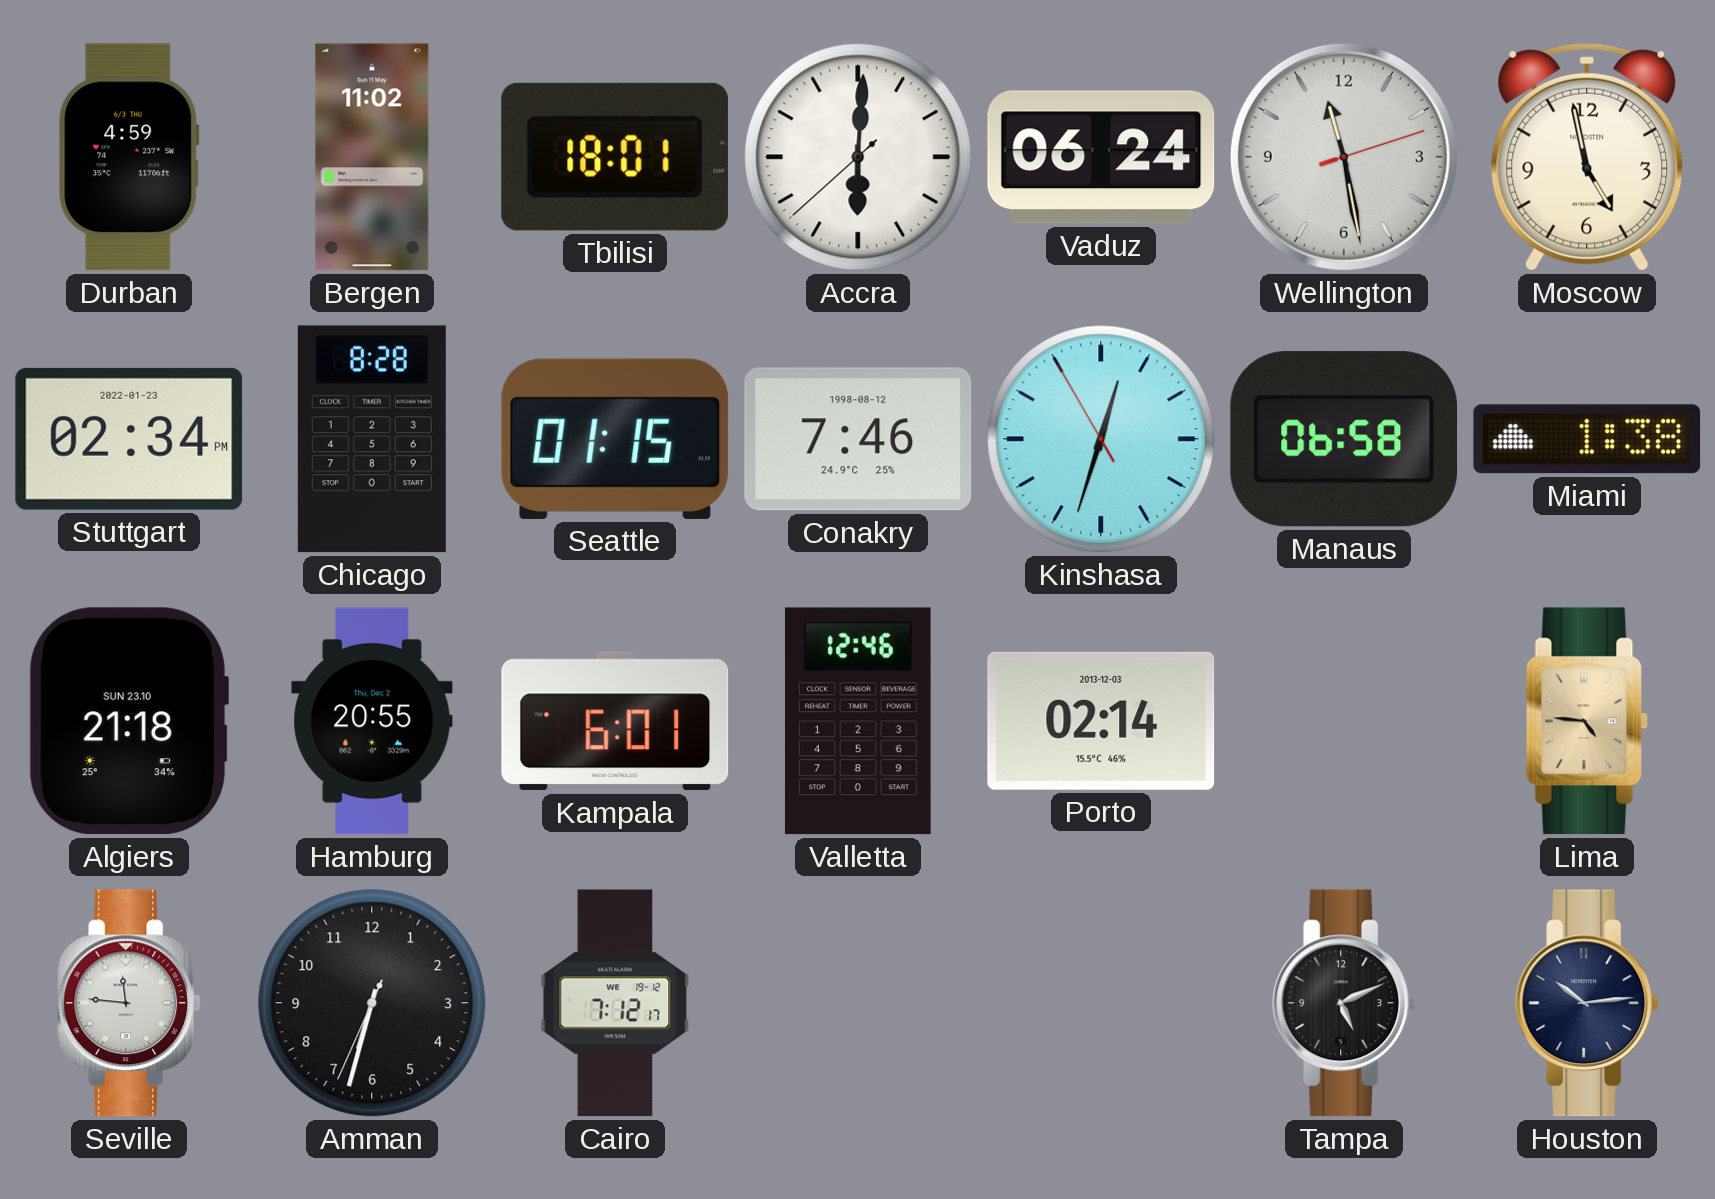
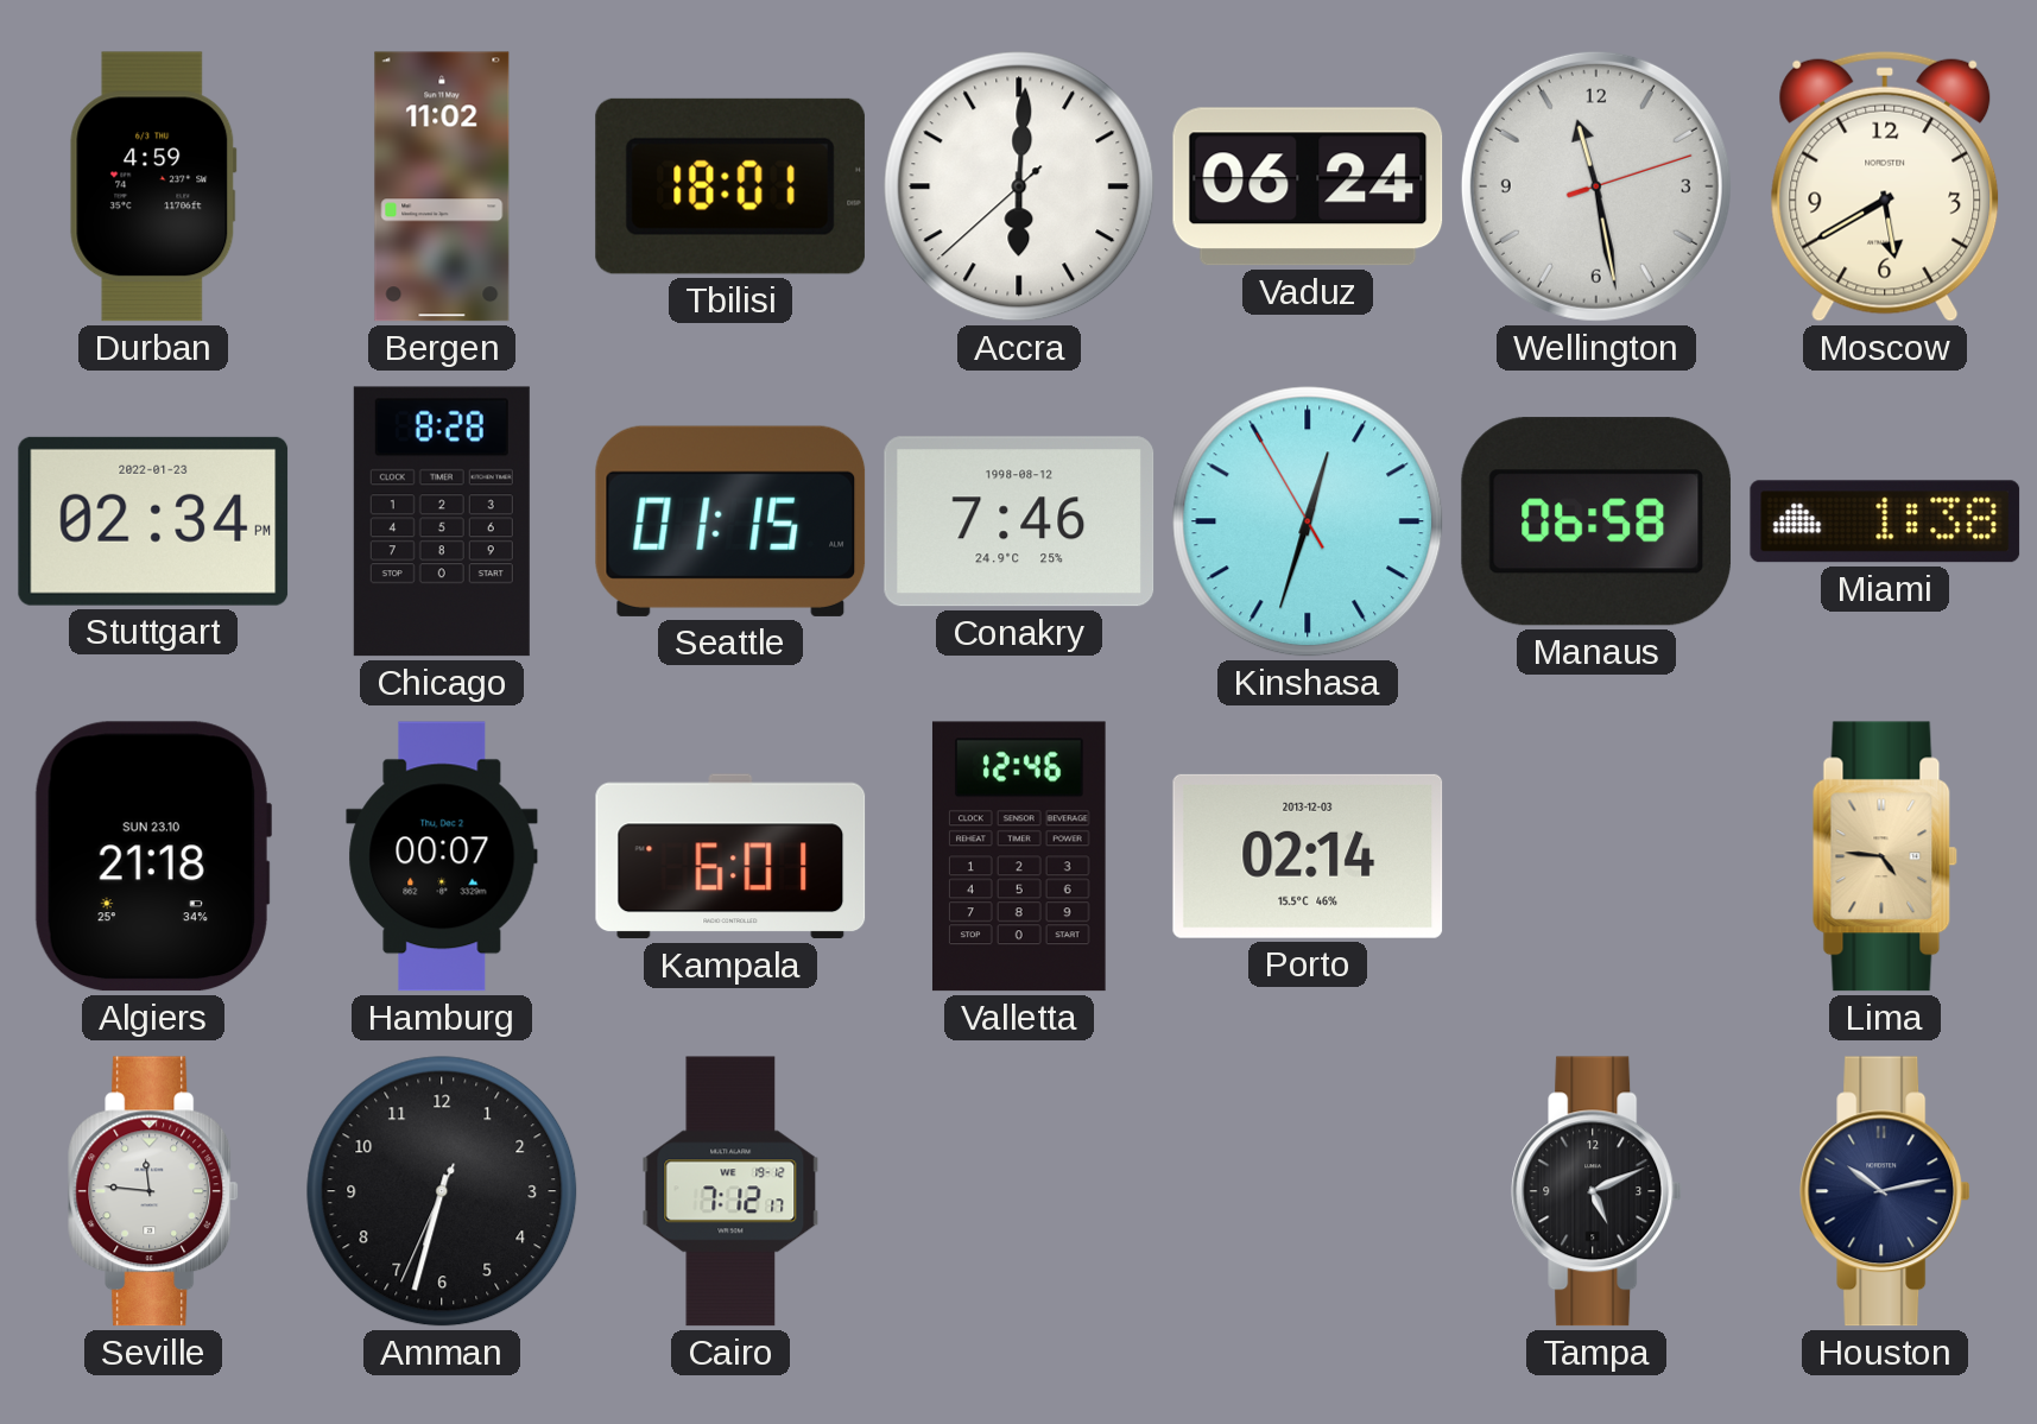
Moscow: 4:58 -> 5:40 (1885, 186)
Hamburg: 20:55 -> 00:07 (442, 856)
Houston: 10:14 -> 10:13 (1885, 1191)
